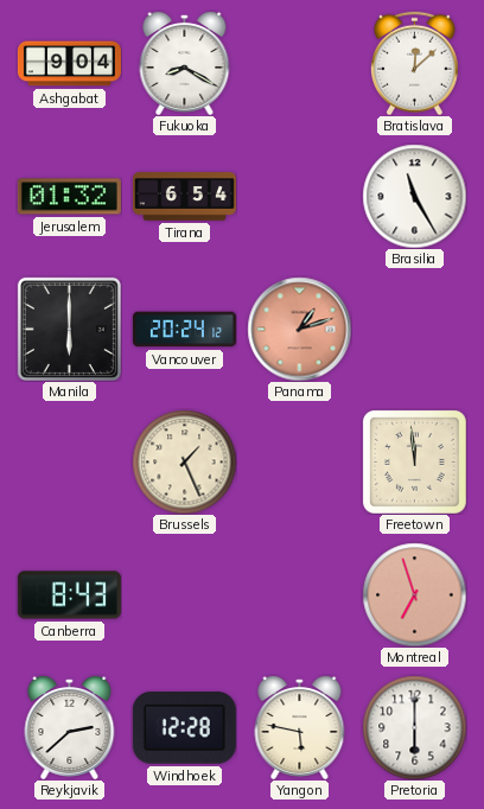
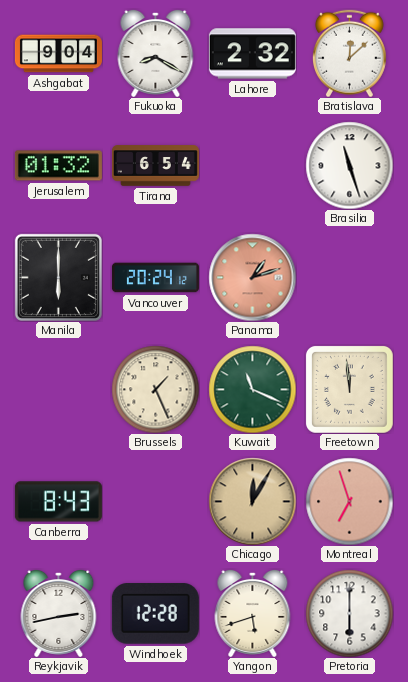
Lahore: none -> 2:32 (252, 54)
Brasilia: 11:25 -> 11:27 (349, 165)
Kuwait: none -> 11:19 (252, 389)
Chicago: none -> 12:05 (252, 501)
Reykjavik: 2:38 -> 2:43 (59, 613)
Yangon: 5:47 -> 5:42 (253, 613)
